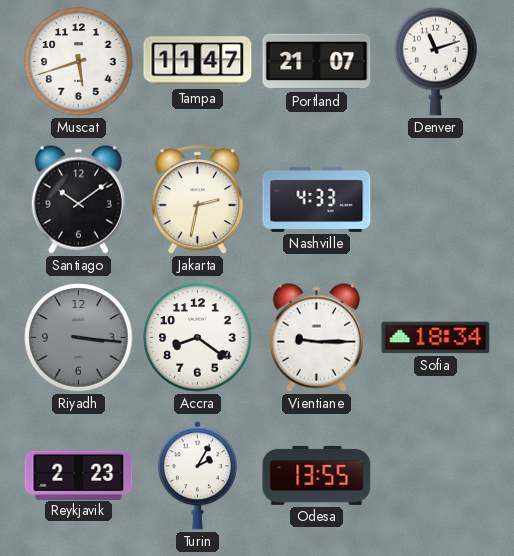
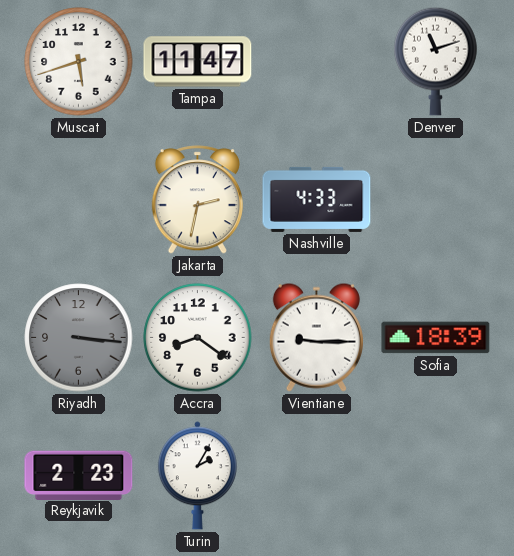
Portland: 21:07 -> none (317, 62)
Santiago: 10:09 -> none (78, 199)
Sofia: 18:34 -> 18:39 (436, 338)
Odesa: 13:55 -> none (317, 475)
